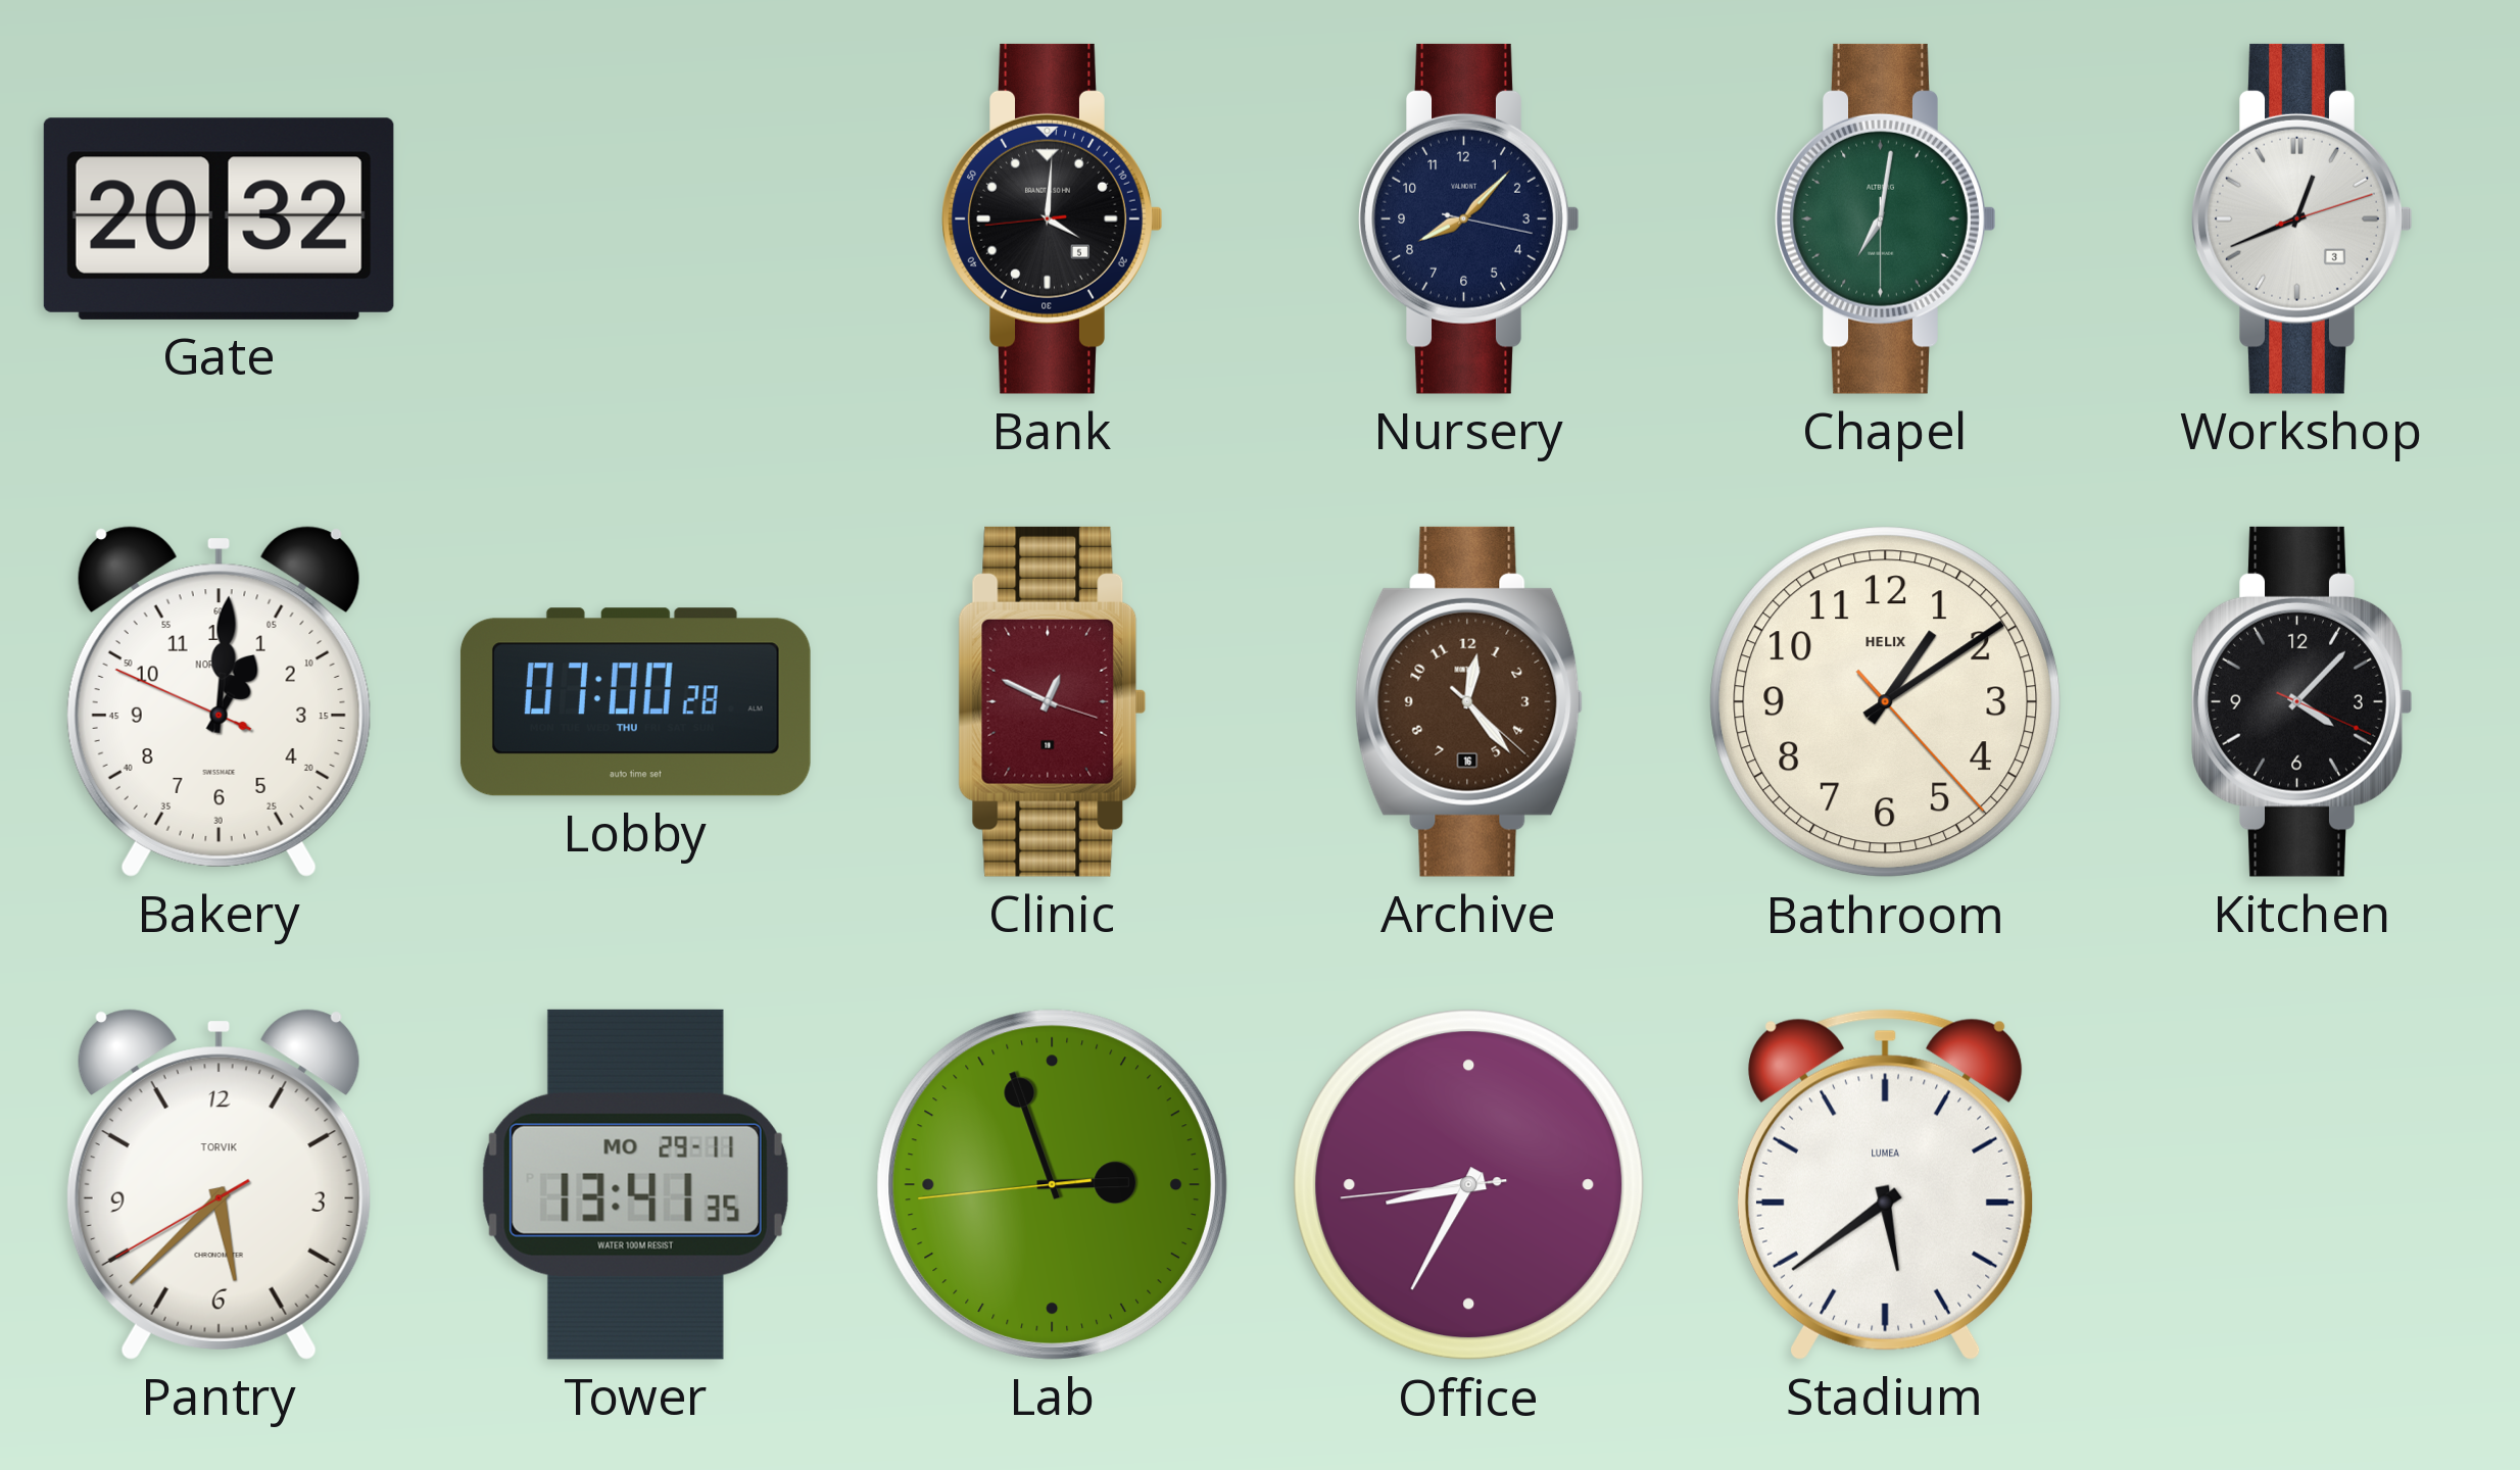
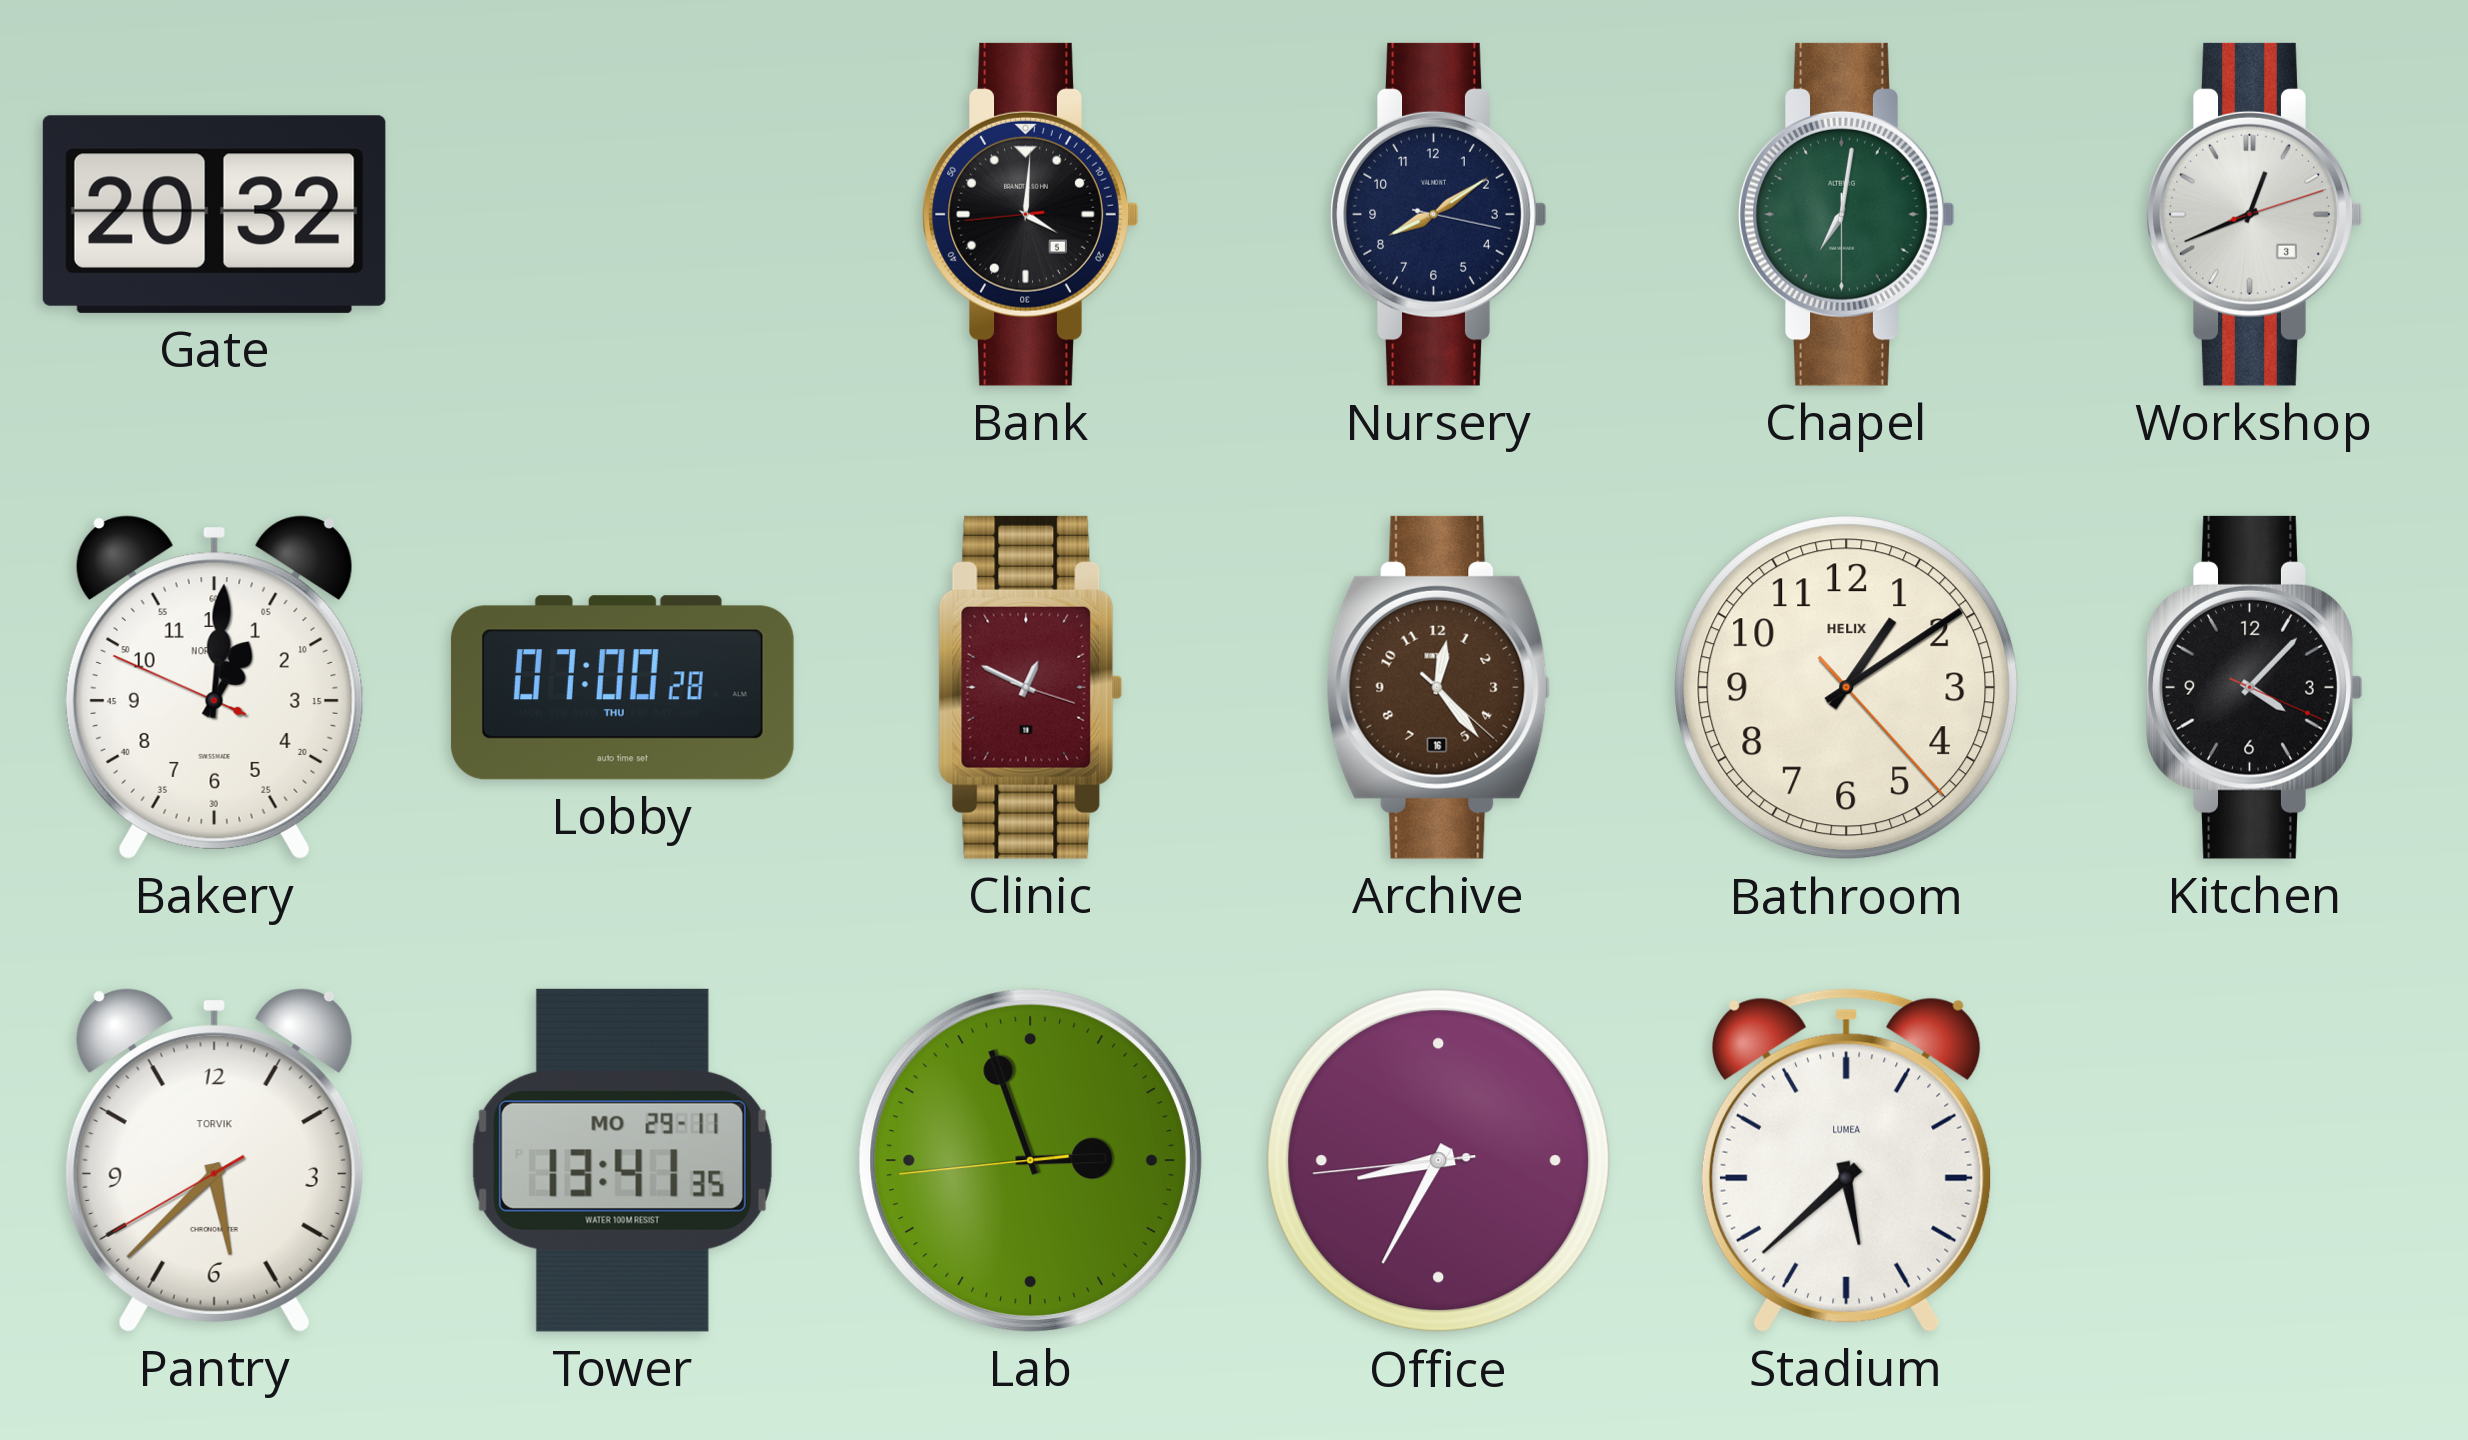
Nursery: 8:07 -> 8:09 (1439, 214)
Stadium: 5:39 -> 5:38 (1846, 1160)
